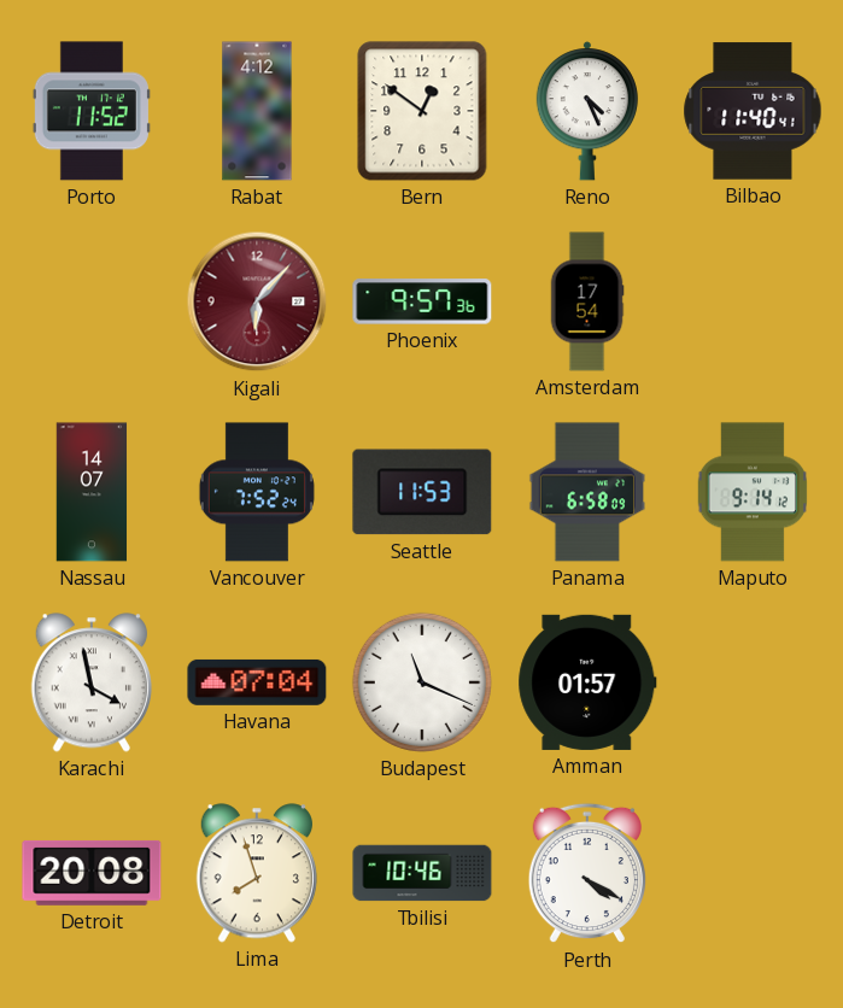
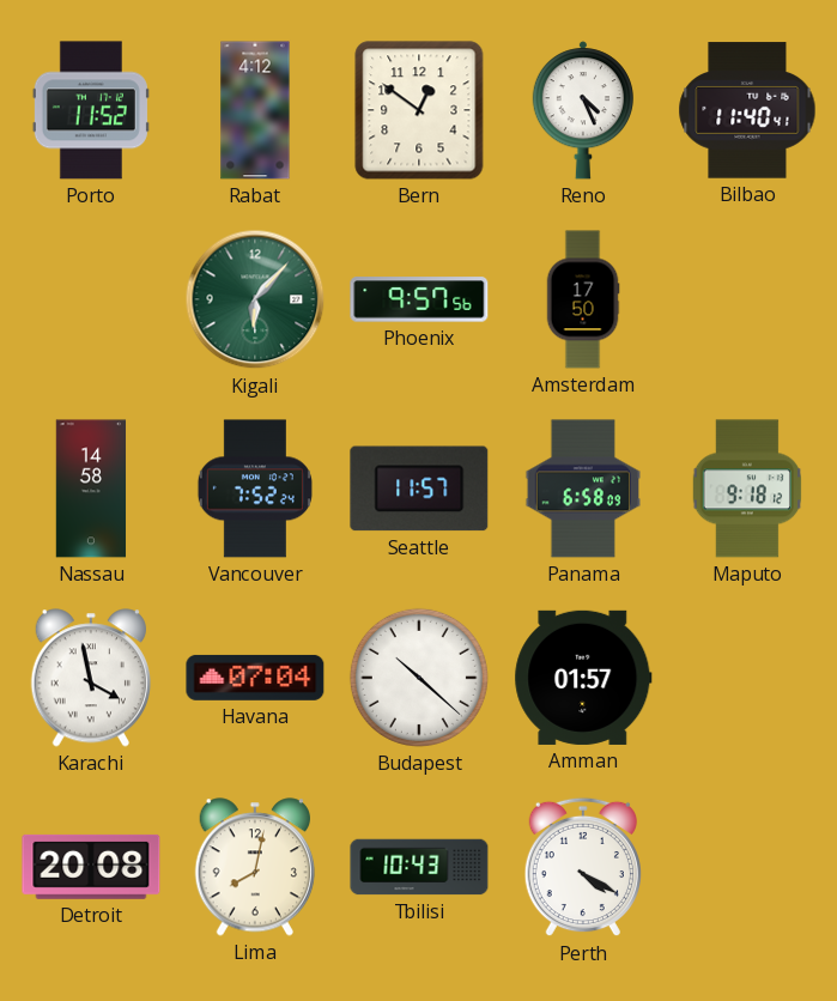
Kigali dial: burgundy -> green (255, 299)
Phoenix: 9:57:36 -> 9:57:56 (419, 299)
Amsterdam: 17:54 -> 17:50 (583, 299)
Nassau: 14:07 -> 14:58 (91, 489)
Seattle: 11:53 -> 11:57 (419, 489)
Maputo: 9:14 -> 9:18 (746, 489)
Budapest: 11:19 -> 10:22 (419, 678)
Lima: 7:57 -> 8:02 (254, 867)
Tbilisi: 10:46 -> 10:43 (419, 867)
